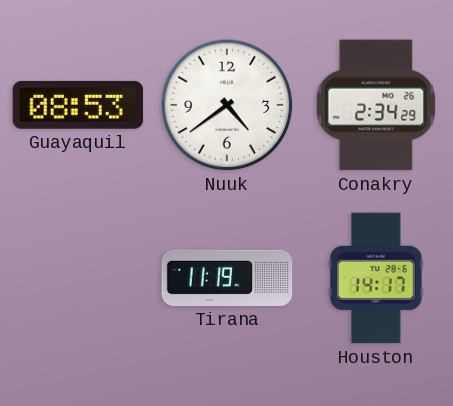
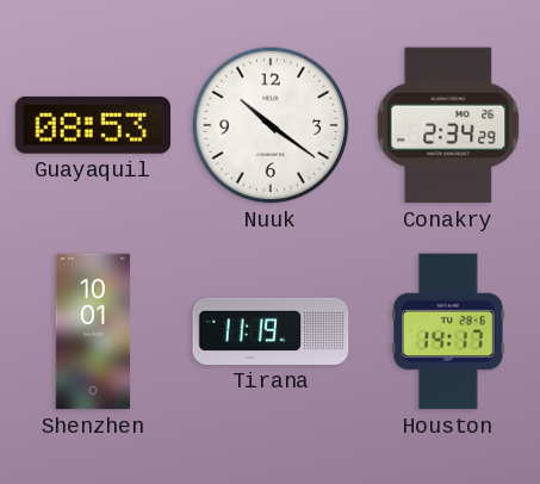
Nuuk: 4:39 -> 10:21 (271, 125)
Shenzhen: none -> 10:01 (92, 331)
